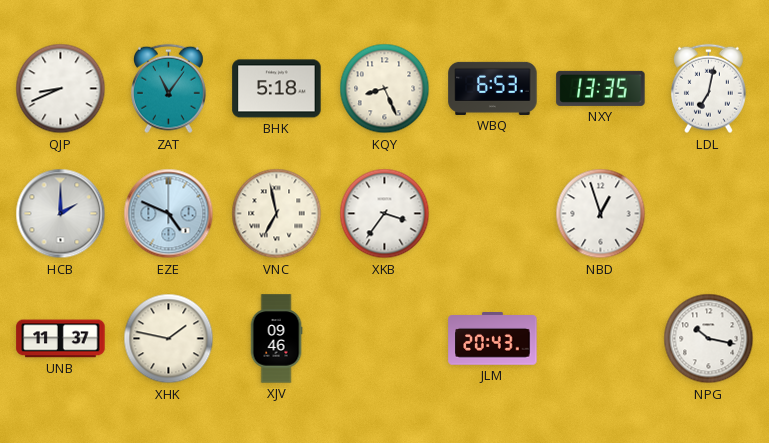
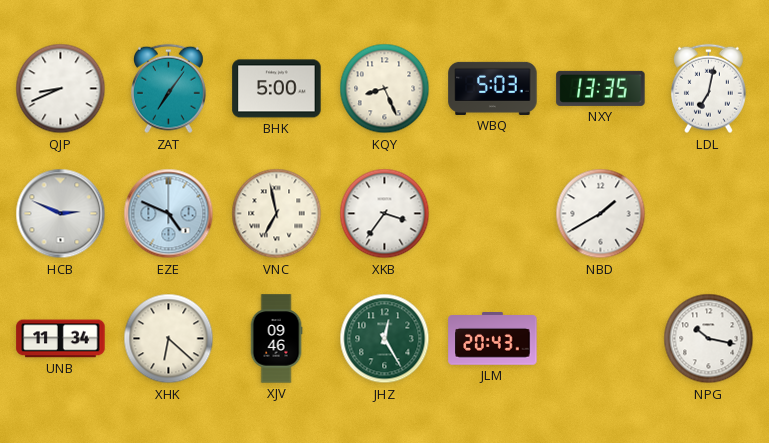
ZAT: 11:06 -> 7:06 (168, 89)
BHK: 5:18 -> 5:00 (277, 89)
WBQ: 6:53 -> 5:03 (493, 88)
HCB: 2:00 -> 2:49 (61, 214)
NBD: 12:57 -> 1:40 (601, 214)
UNB: 11:37 -> 11:34 (61, 339)
XHK: 1:47 -> 6:22 (169, 339)
JHZ: none -> 12:25 (385, 339)
